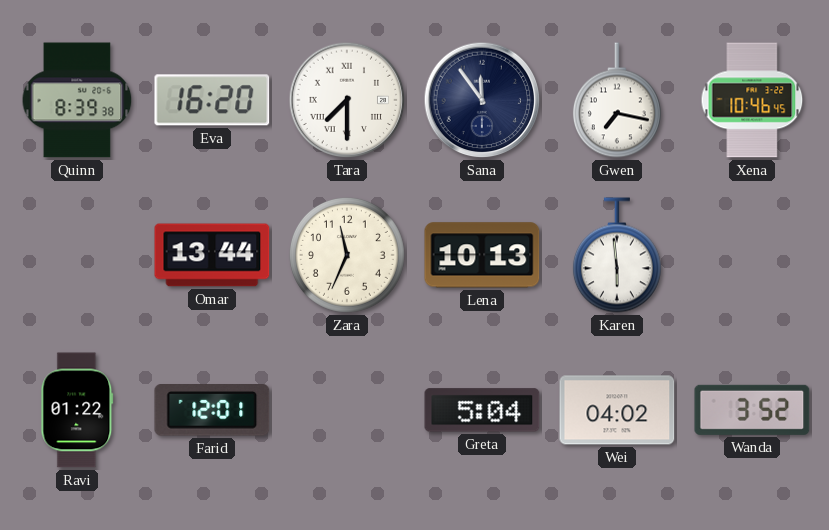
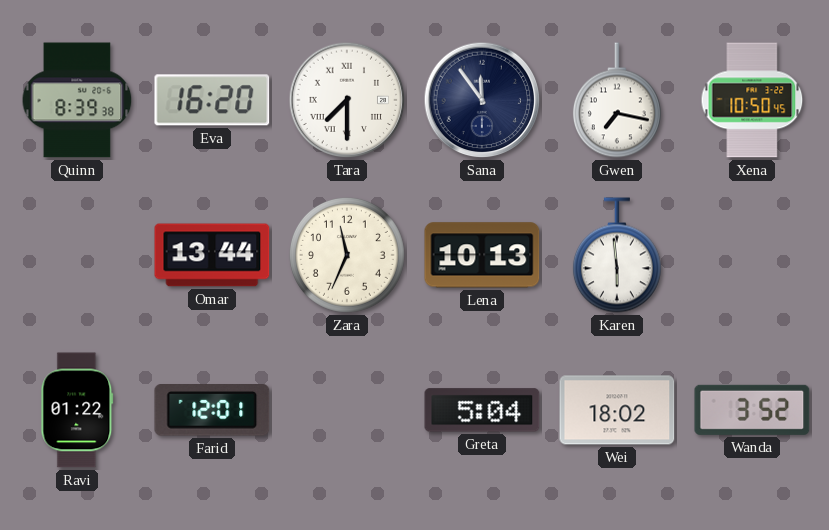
Xena: 10:46 -> 10:50 (752, 100)
Wei: 04:02 -> 18:02 (617, 410)
